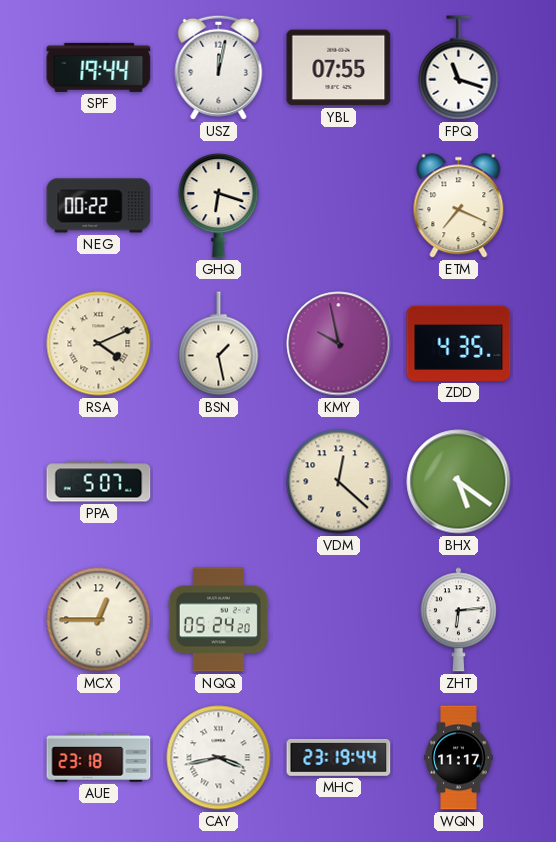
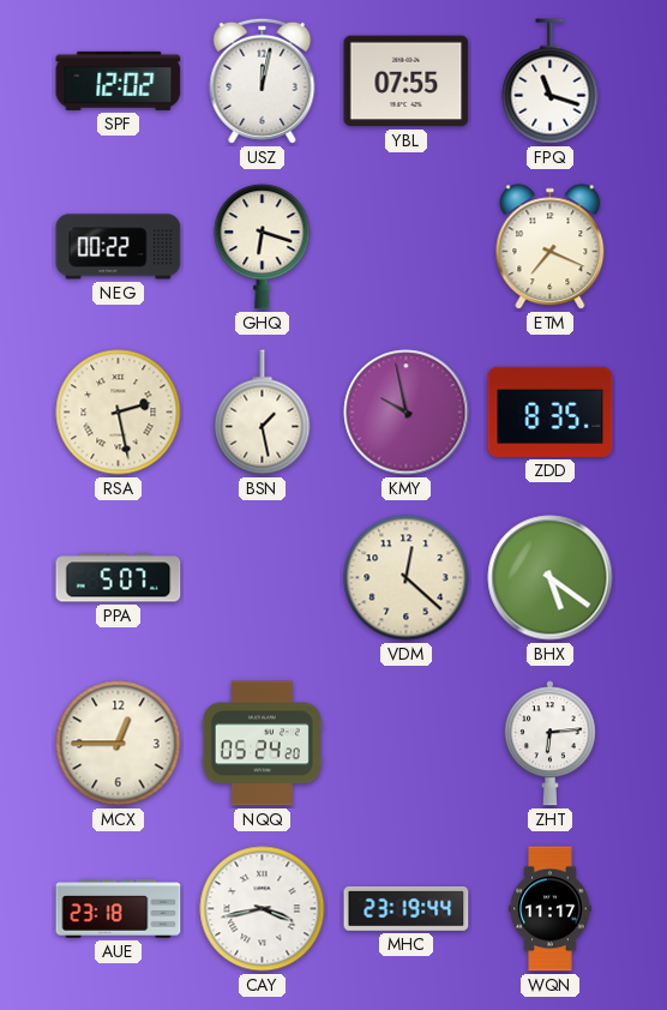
SPF: 19:44 -> 12:02 (119, 80)
RSA: 4:11 -> 2:28 (119, 413)
ZDD: 4:35 -> 8:35 (551, 411)
